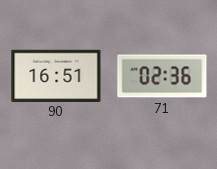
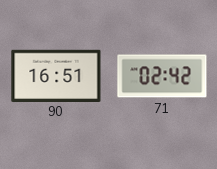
71: 02:36 -> 02:42 (162, 76)
